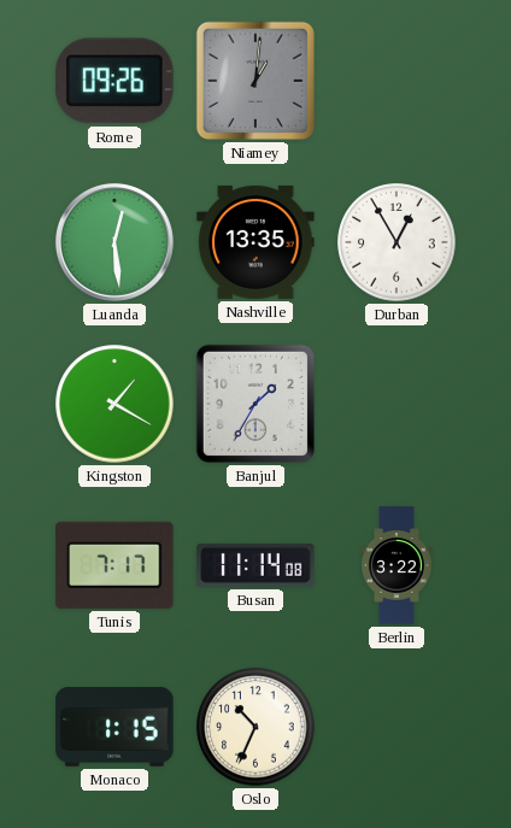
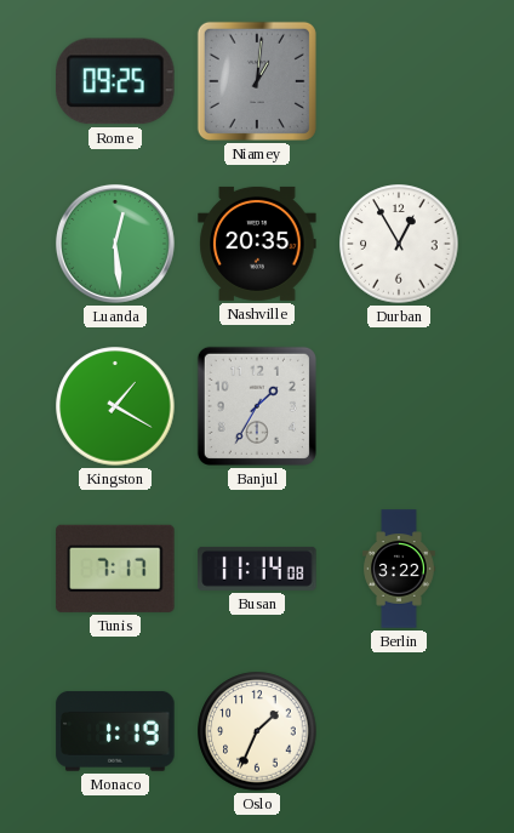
Rome: 09:26 -> 09:25 (115, 81)
Nashville: 13:35 -> 20:35 (257, 244)
Monaco: 1:15 -> 1:19 (115, 731)
Oslo: 10:34 -> 1:34 (257, 731)
